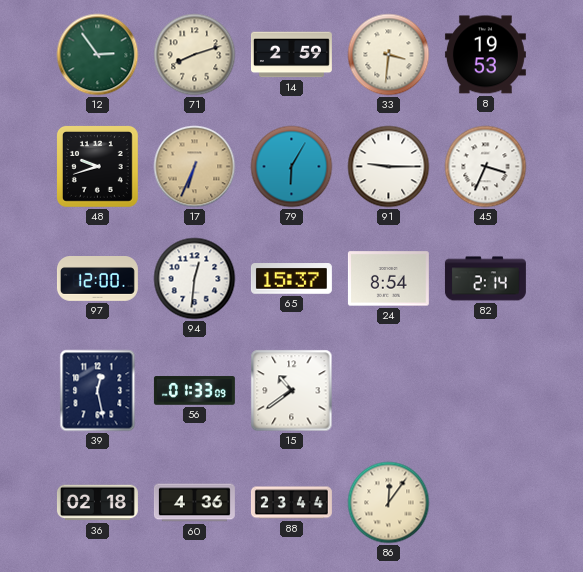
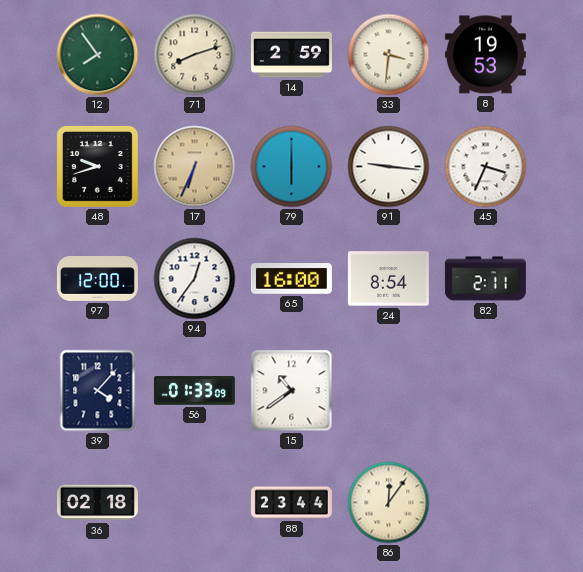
12: 2:54 -> 7:54 (98, 55)
79: 6:05 -> 6:00 (292, 167)
91: 9:15 -> 9:16 (389, 167)
94: 12:31 -> 12:36 (195, 279)
65: 15:37 -> 16:00 (291, 279)
82: 2:14 -> 2:11 (485, 279)
39: 12:28 -> 4:07 (98, 391)
60: 4:36 -> none (194, 503)
